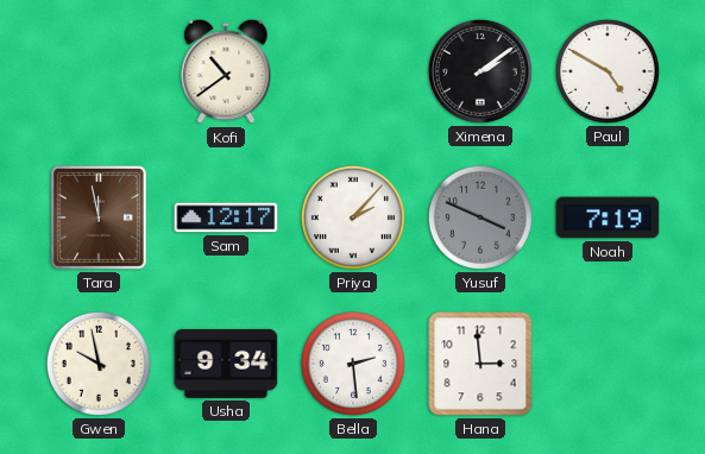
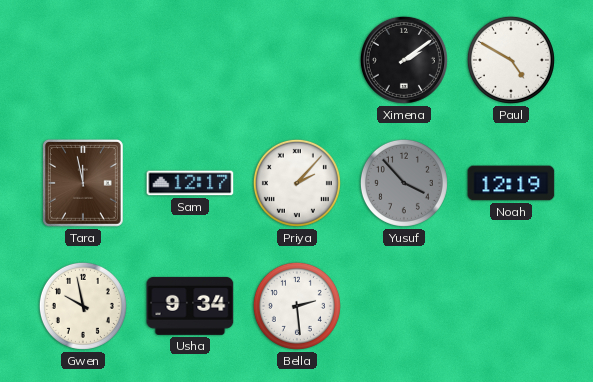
Kofi: 10:39 -> none (226, 71)
Yusuf: 3:49 -> 3:53 (404, 183)
Noah: 7:19 -> 12:19 (511, 183)
Hana: 2:59 -> none (480, 364)
